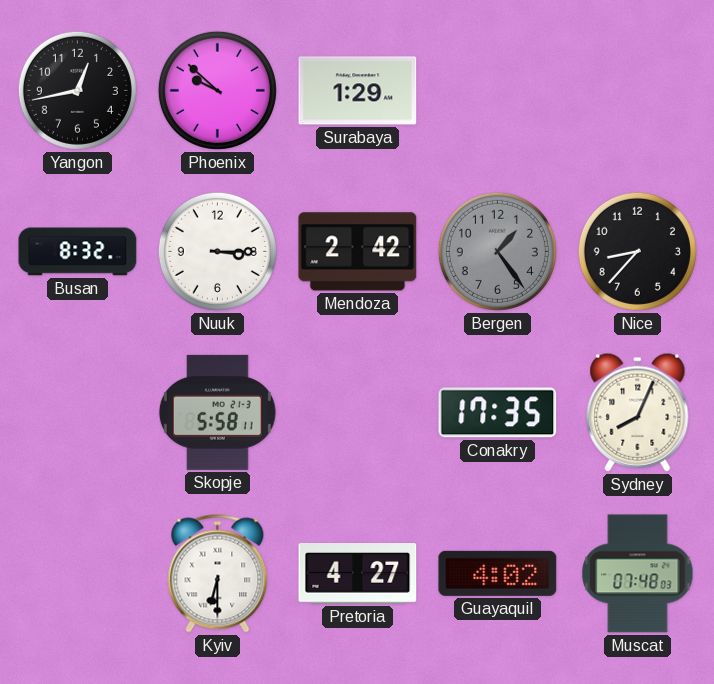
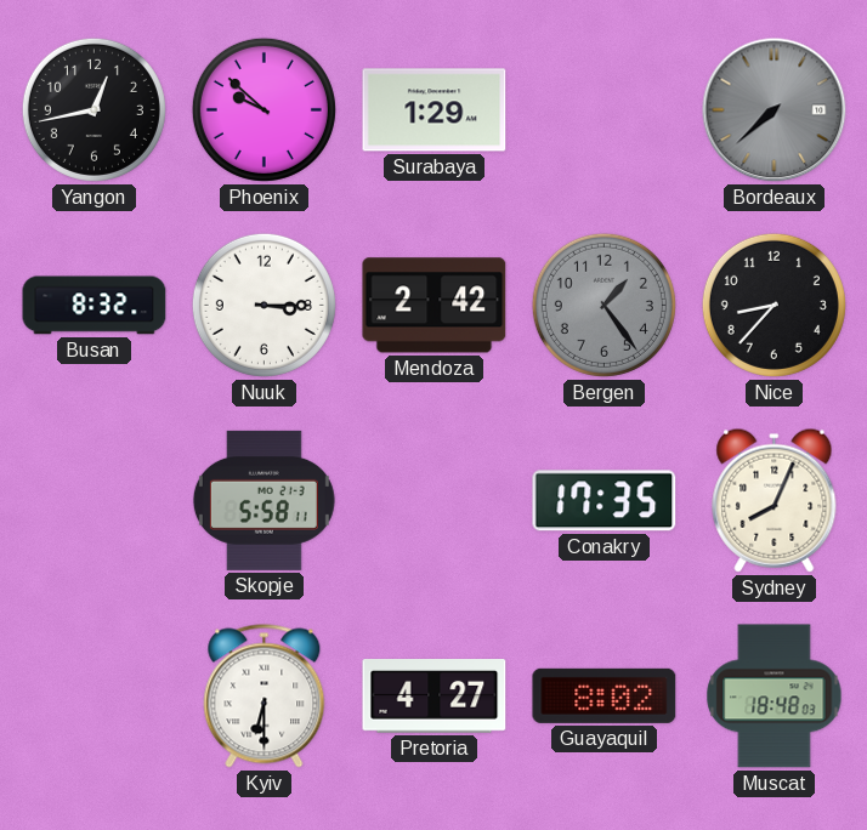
Bordeaux: none -> 7:38 (775, 110)
Guayaquil: 4:02 -> 8:02 (605, 695)
Muscat: 07:48 -> 18:48 (775, 697)
